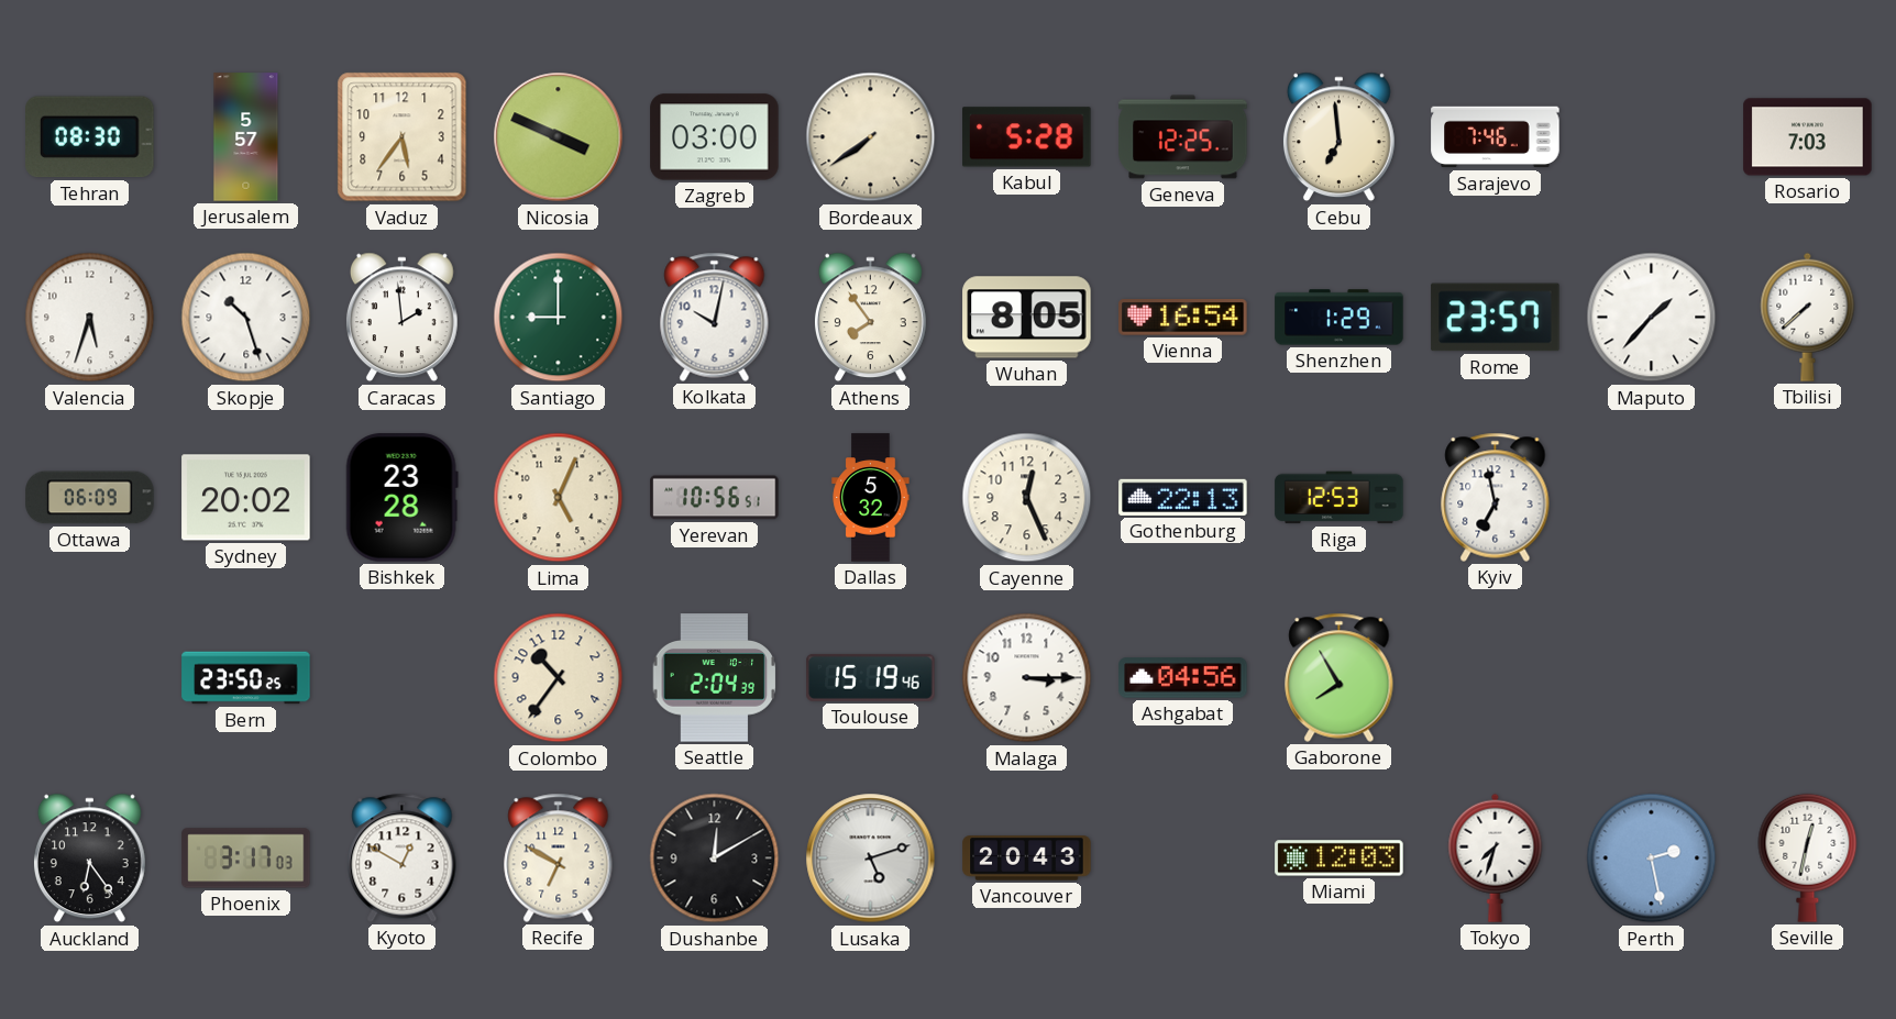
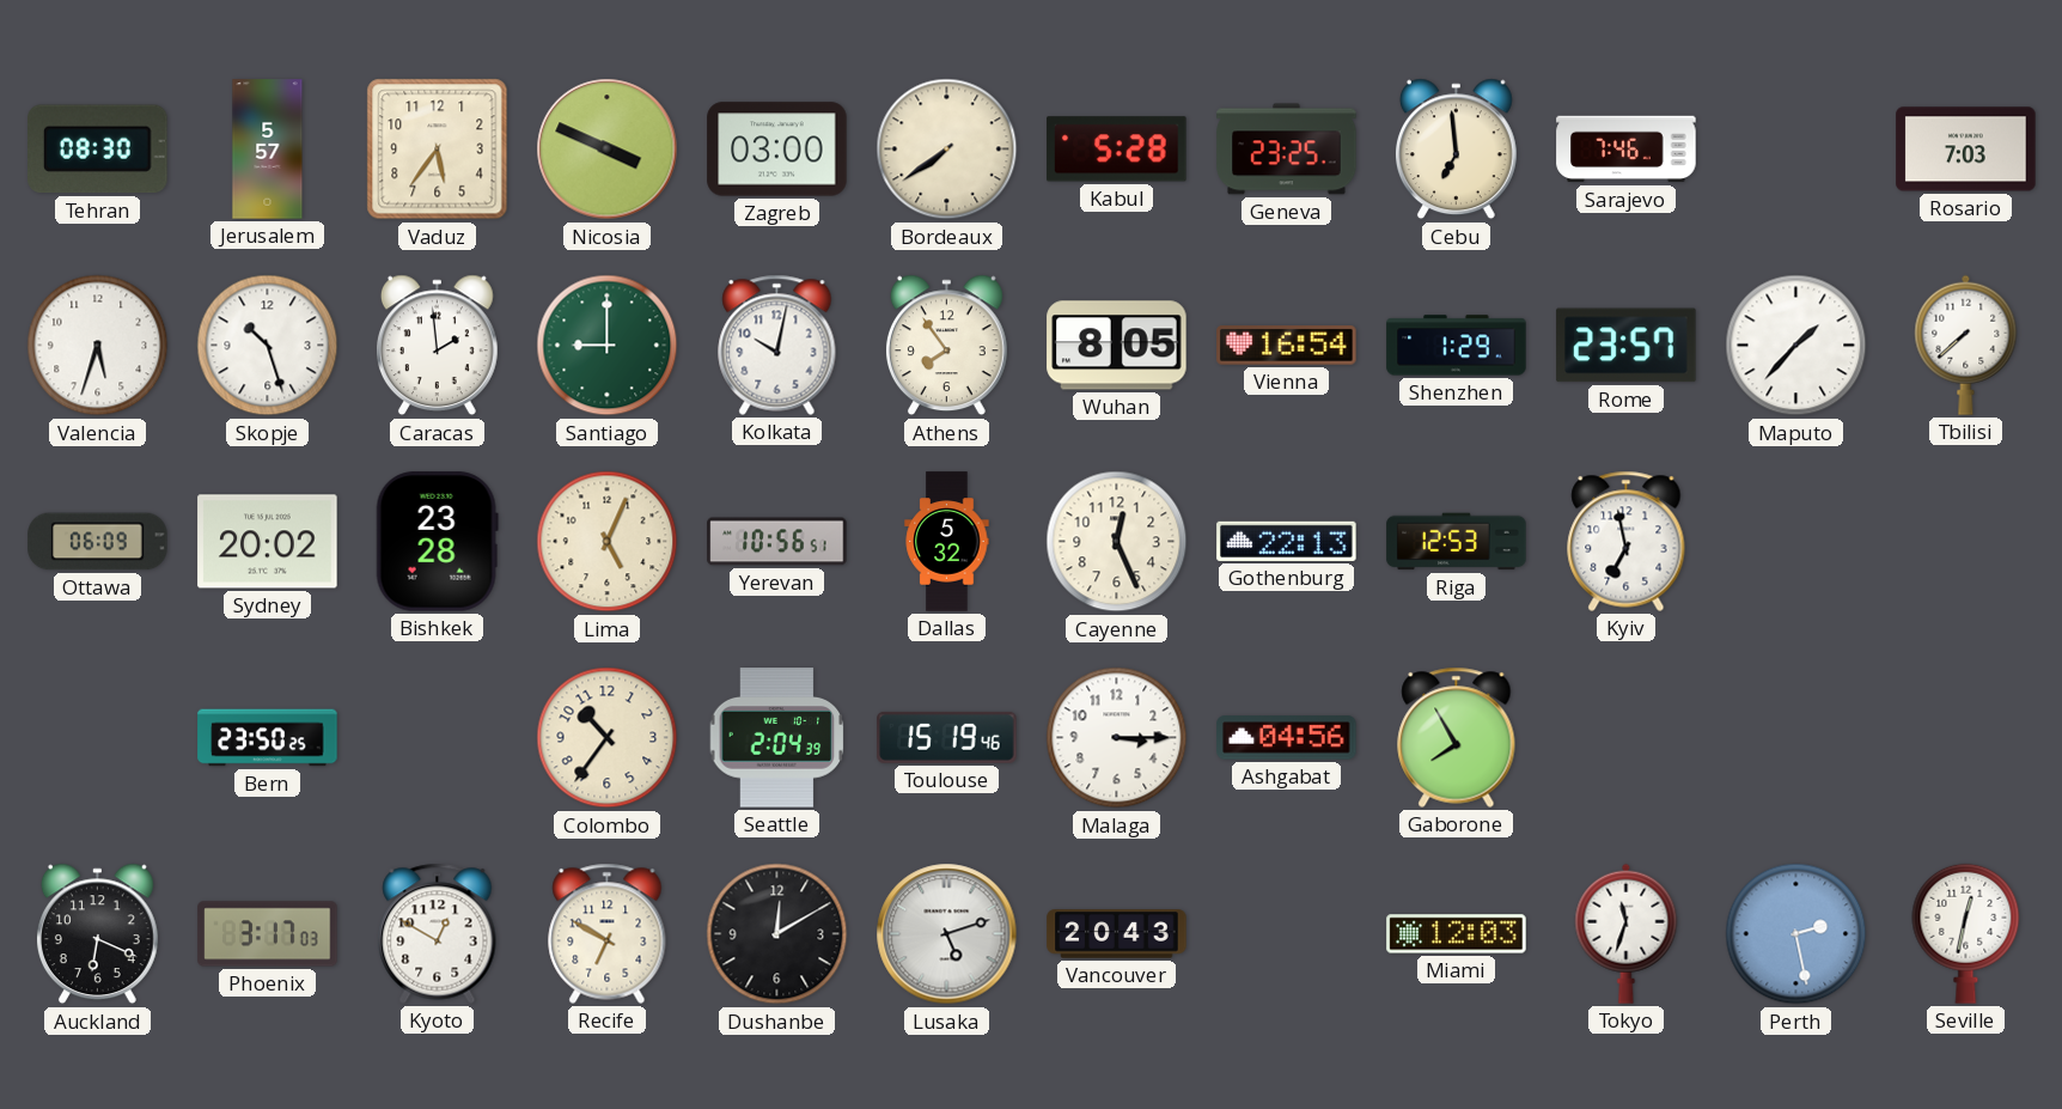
Geneva: 12:25 -> 23:25 (1287, 150)
Auckland: 6:24 -> 6:19 (97, 934)
Tokyo: 7:33 -> 11:33 (1627, 933)
